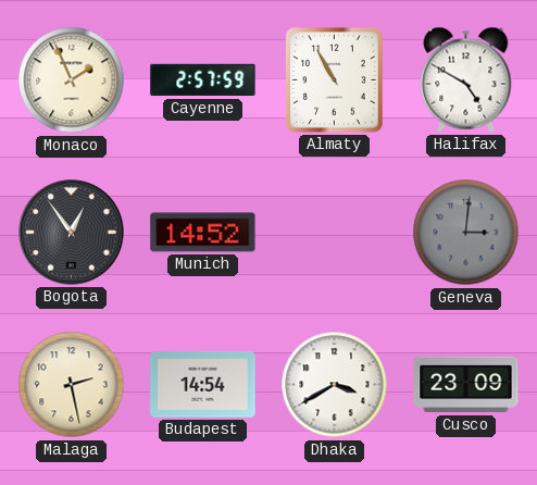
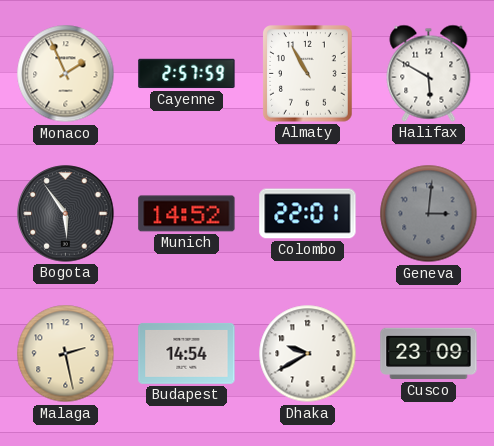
Halifax: 4:50 -> 5:50 (429, 73)
Bogota: 12:54 -> 5:54 (66, 214)
Colombo: none -> 22:01 (308, 214)
Dhaka: 3:40 -> 9:40 (308, 354)
